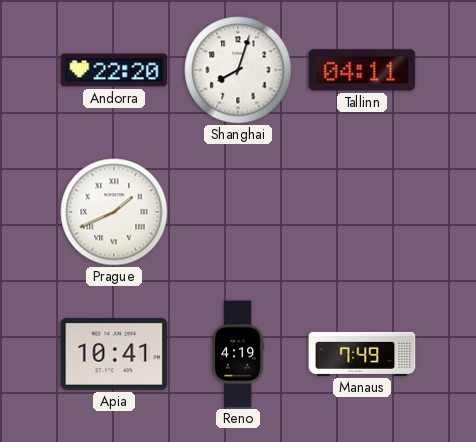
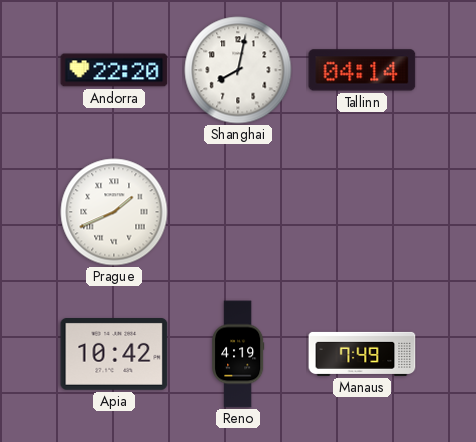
Shanghai: 8:03 -> 8:02 (238, 70)
Tallinn: 04:11 -> 04:14 (362, 70)
Apia: 10:41 -> 10:42 (114, 355)
